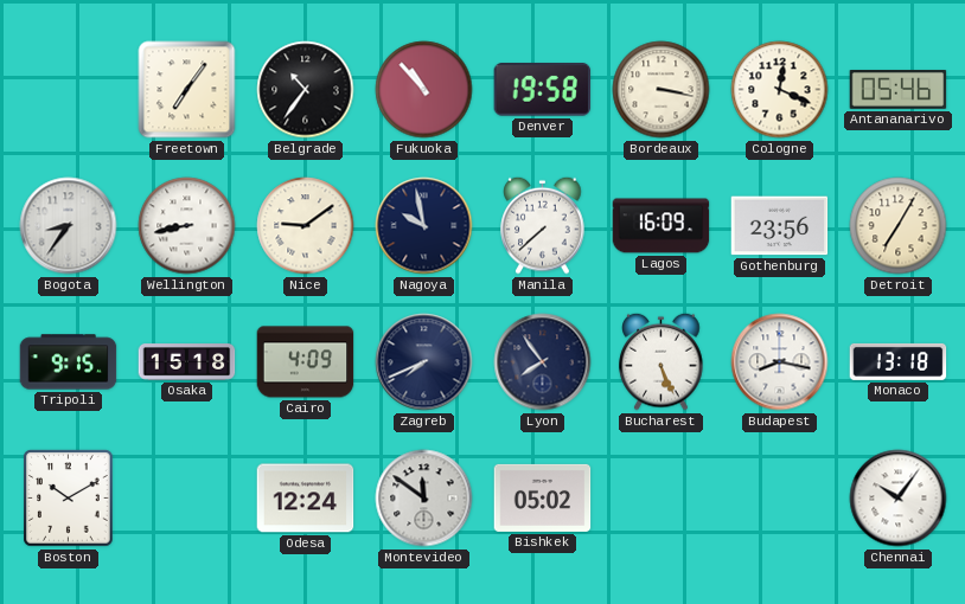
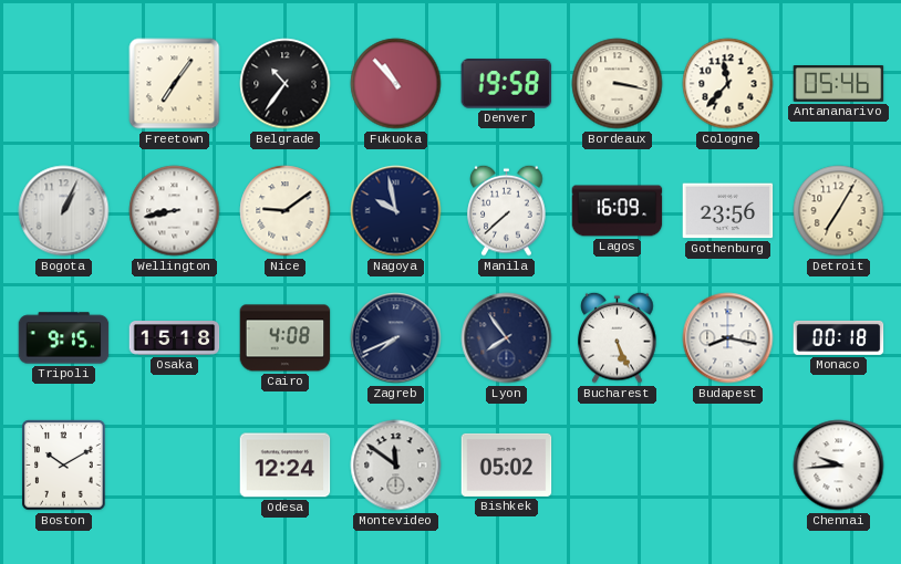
Cologne: 12:19 -> 11:37 (728, 84)
Bogota: 8:36 -> 1:04 (64, 211)
Cairo: 4:09 -> 4:08 (286, 338)
Monaco: 13:18 -> 00:18 (839, 337)
Chennai: 10:06 -> 9:44 (839, 466)
